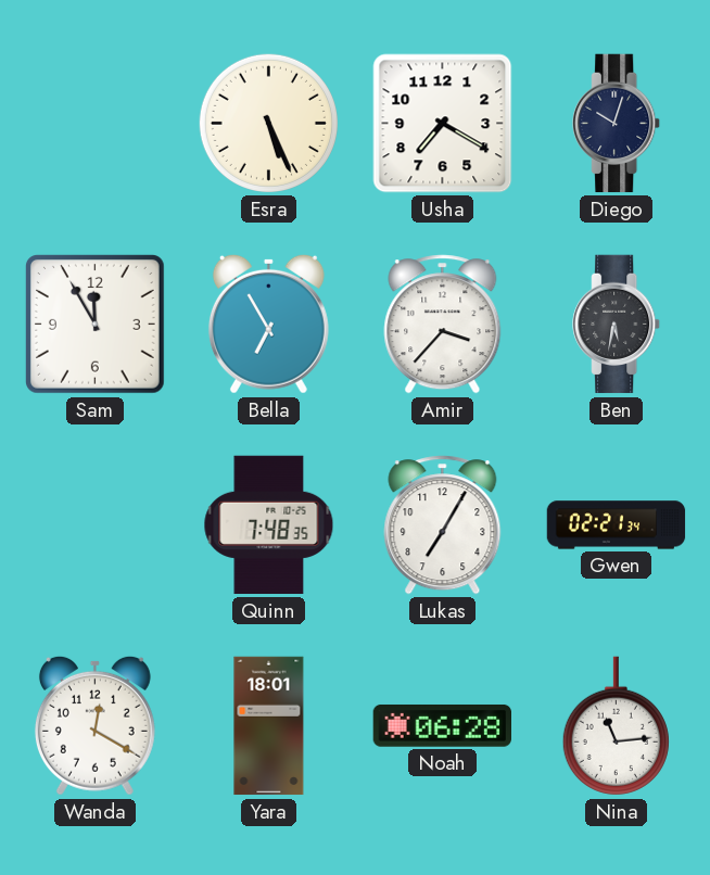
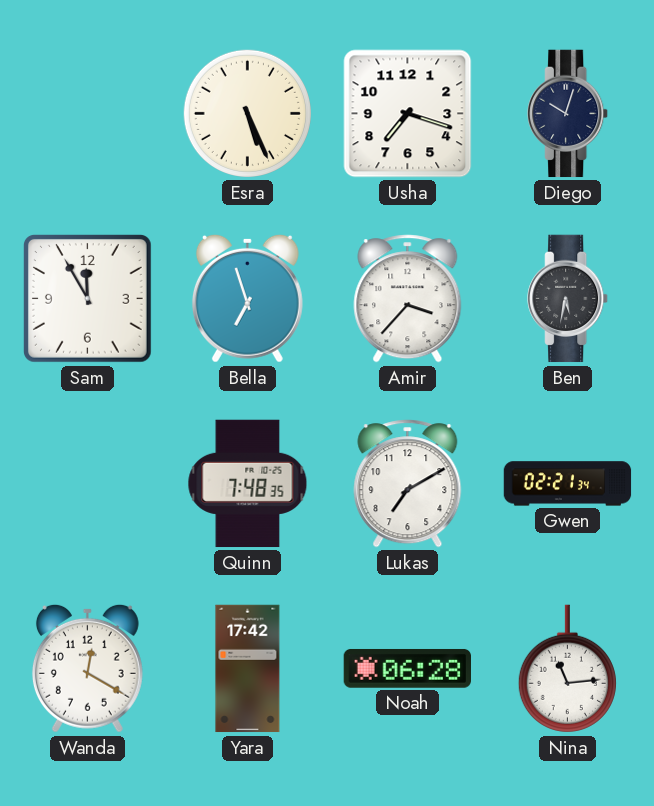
Usha: 7:20 -> 7:18 (408, 114)
Bella: 6:55 -> 6:57 (247, 298)
Lukas: 7:05 -> 7:10 (408, 484)
Yara: 18:01 -> 17:42 (248, 669)
